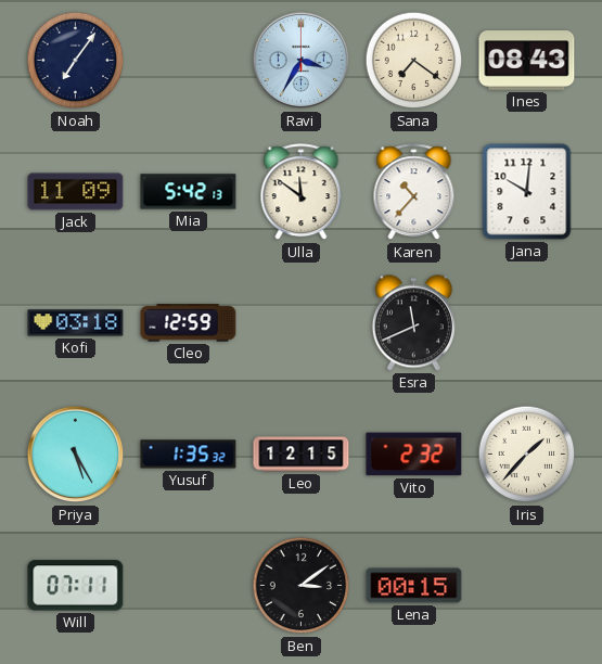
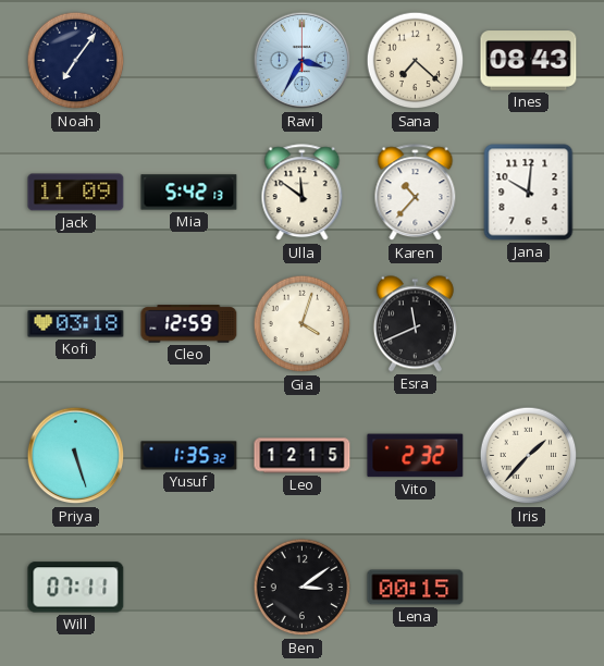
Sana: 7:21 -> 7:22 (416, 61)
Gia: none -> 4:03 (303, 324)
Priya: 5:25 -> 5:27 (76, 456)
